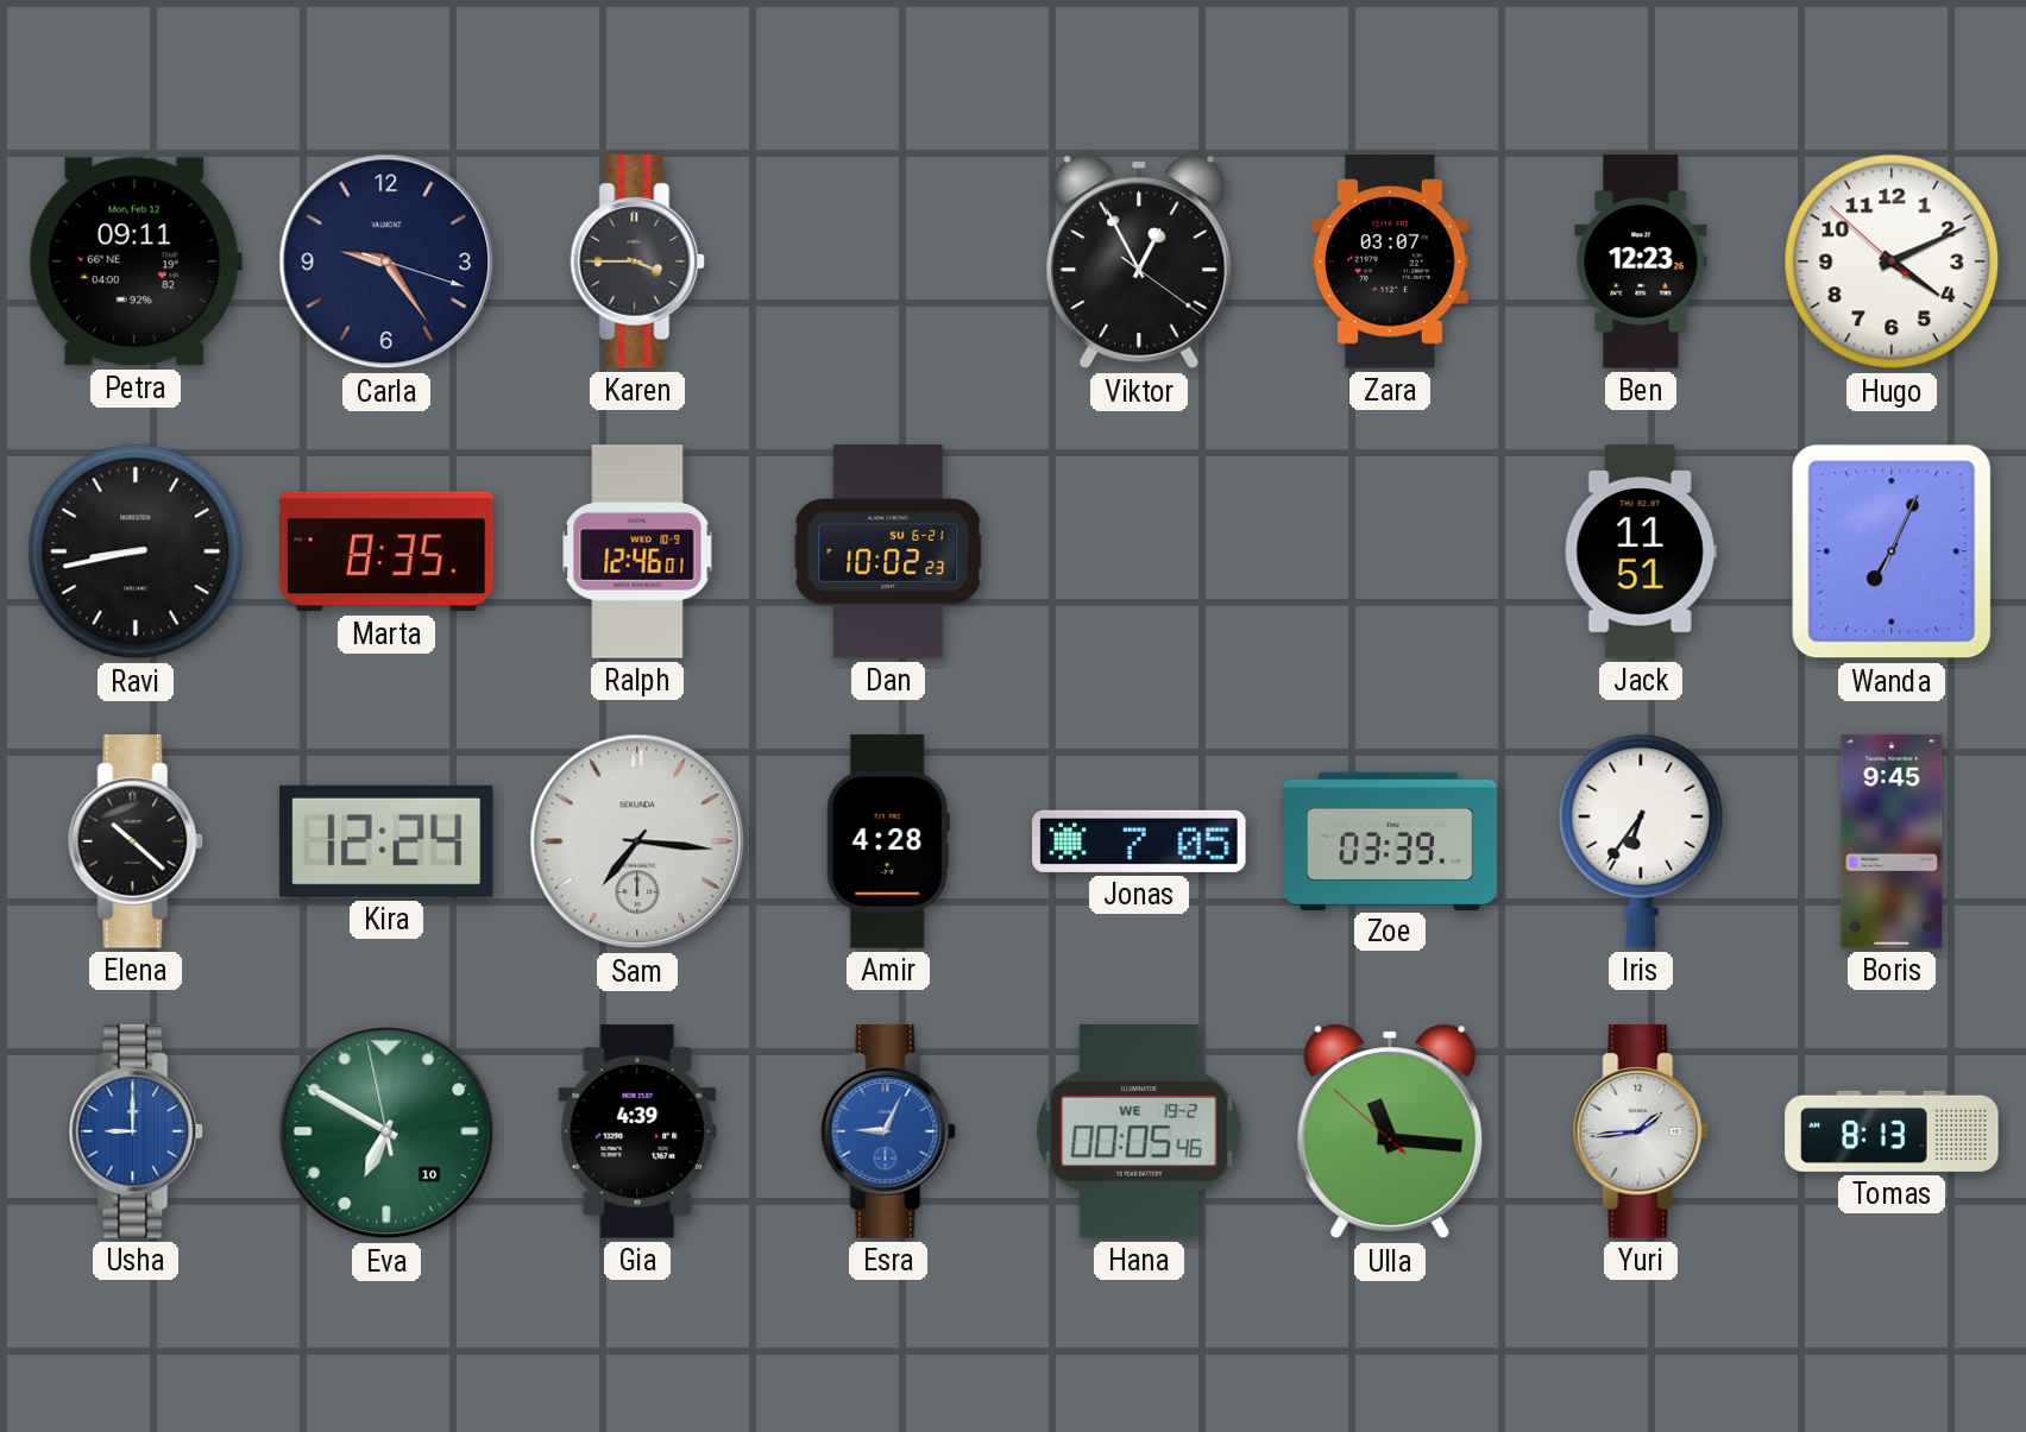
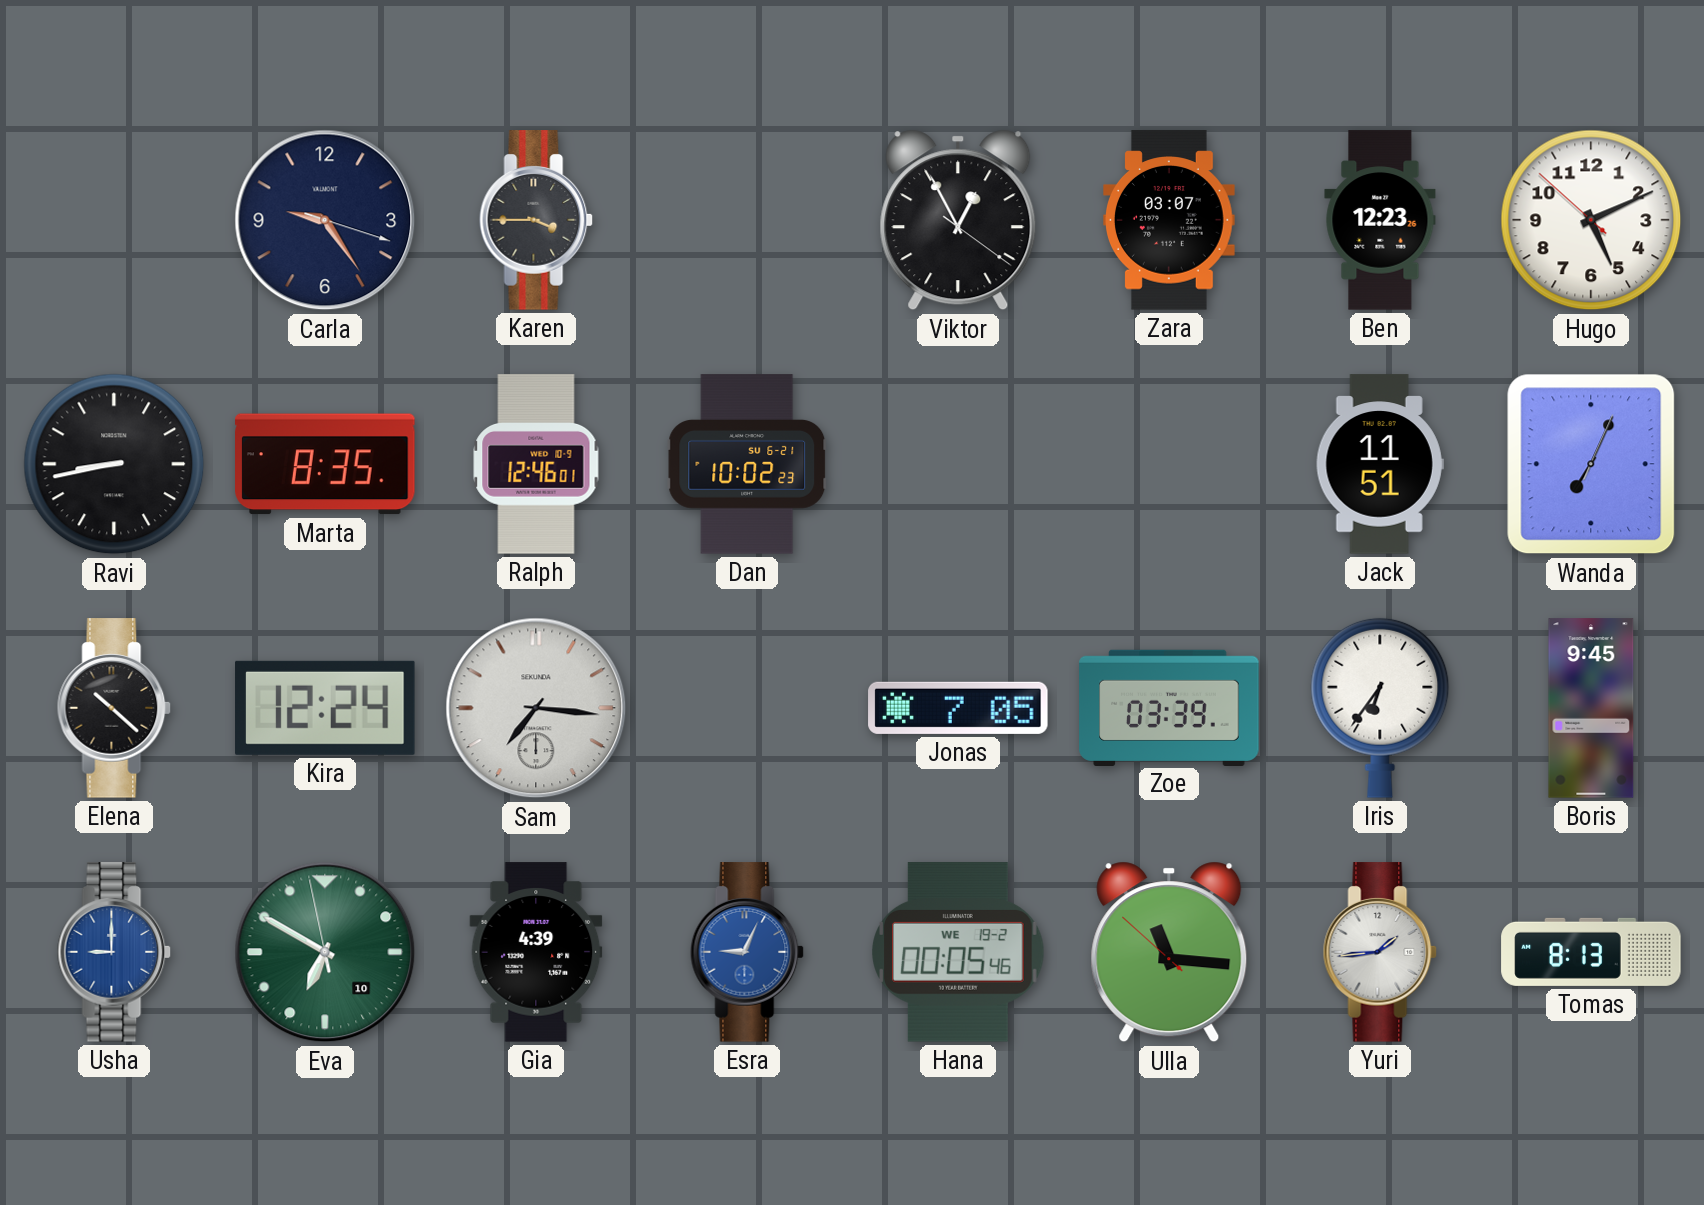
Petra: 09:11 -> none (136, 261)
Hugo: 4:10 -> 5:10 (1591, 220)
Amir: 4:28 -> none (888, 841)
